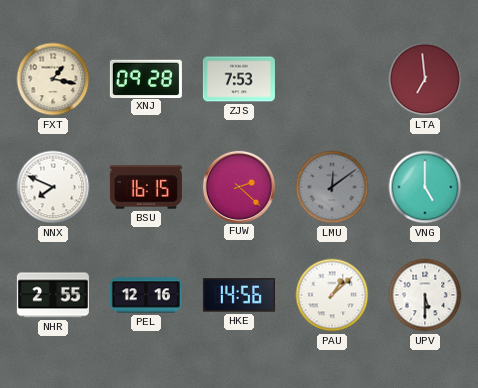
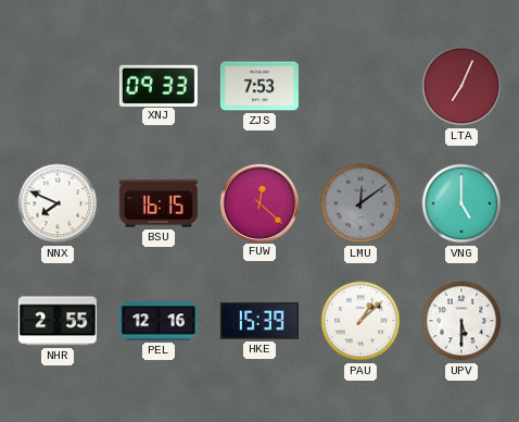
FXT: 1:17 -> none (53, 79)
XNJ: 09:28 -> 09:33 (159, 85)
LTA: 6:59 -> 7:04 (461, 86)
FUW: 2:22 -> 12:22 (258, 202)
HKE: 14:56 -> 15:39 (259, 321)
